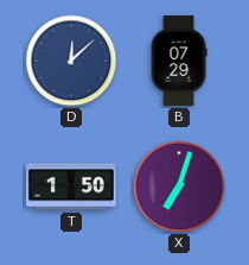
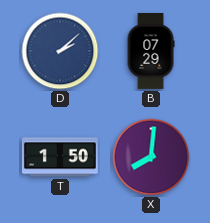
D: 12:08 -> 2:08 (60, 51)
X: 7:03 -> 8:01 (151, 157)
